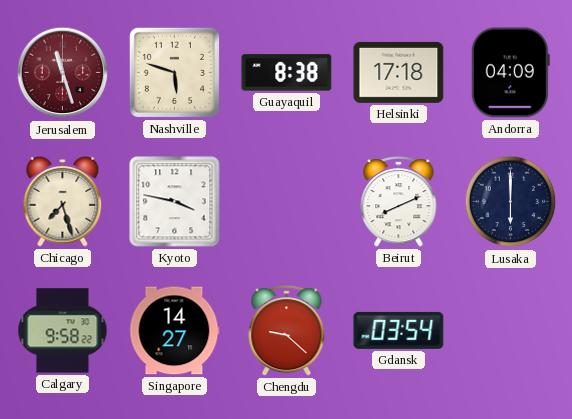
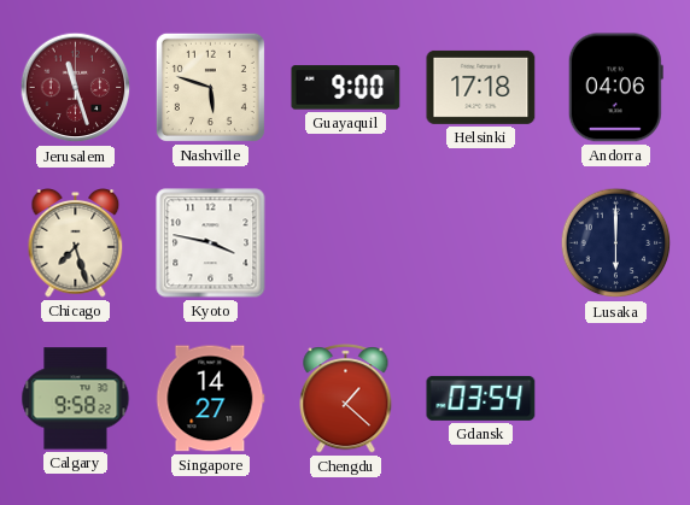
Guayaquil: 8:38 -> 9:00 (346, 88)
Andorra: 04:09 -> 04:06 (615, 88)
Beirut: 8:11 -> none (399, 202)
Chengdu: 9:22 -> 1:22 (346, 399)
